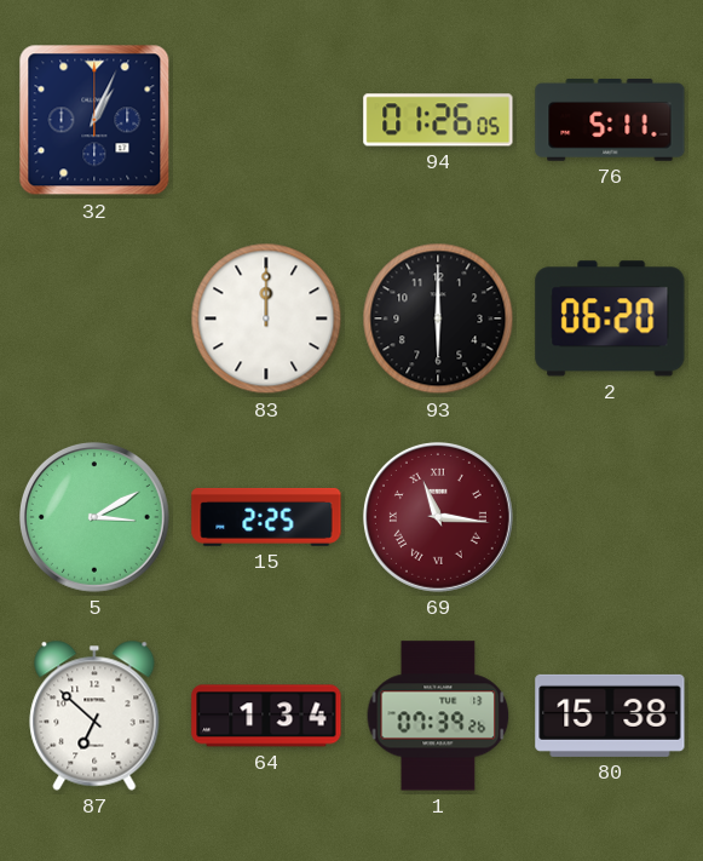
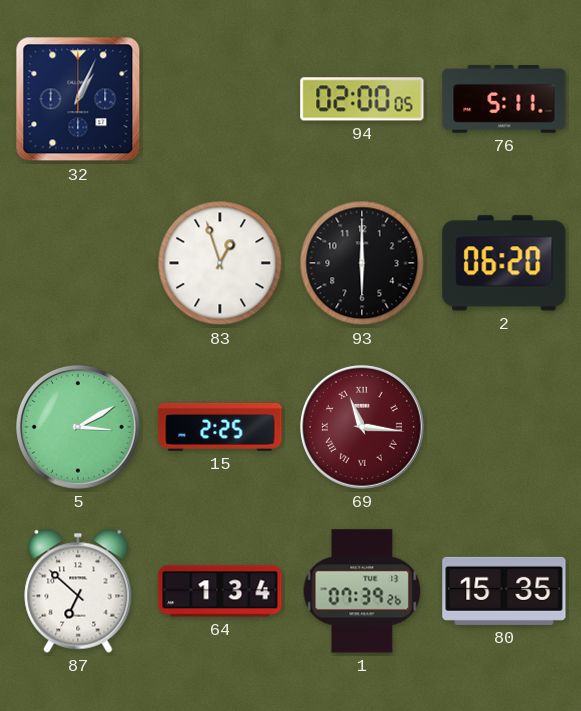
94: 01:26 -> 02:00 (362, 99)
83: 12:00 -> 12:57 (220, 263)
80: 15:38 -> 15:35 (504, 591)
